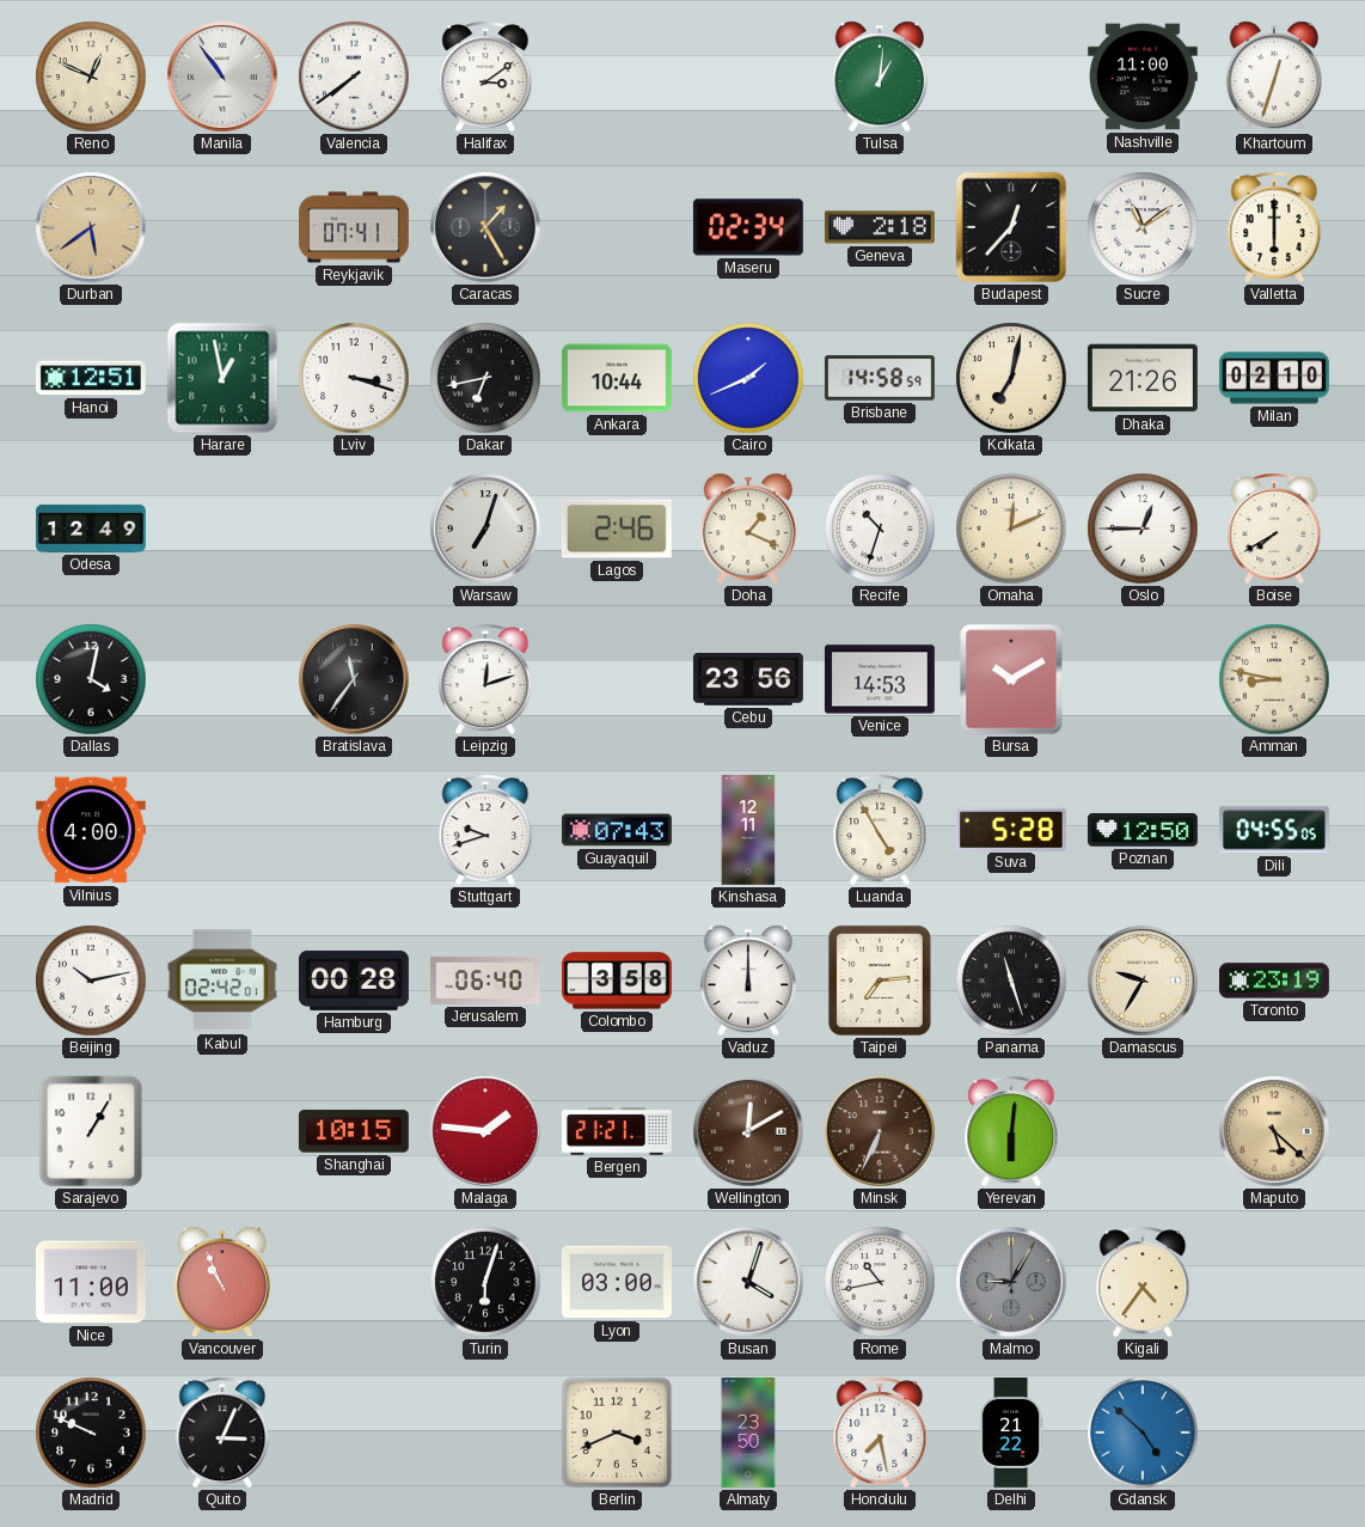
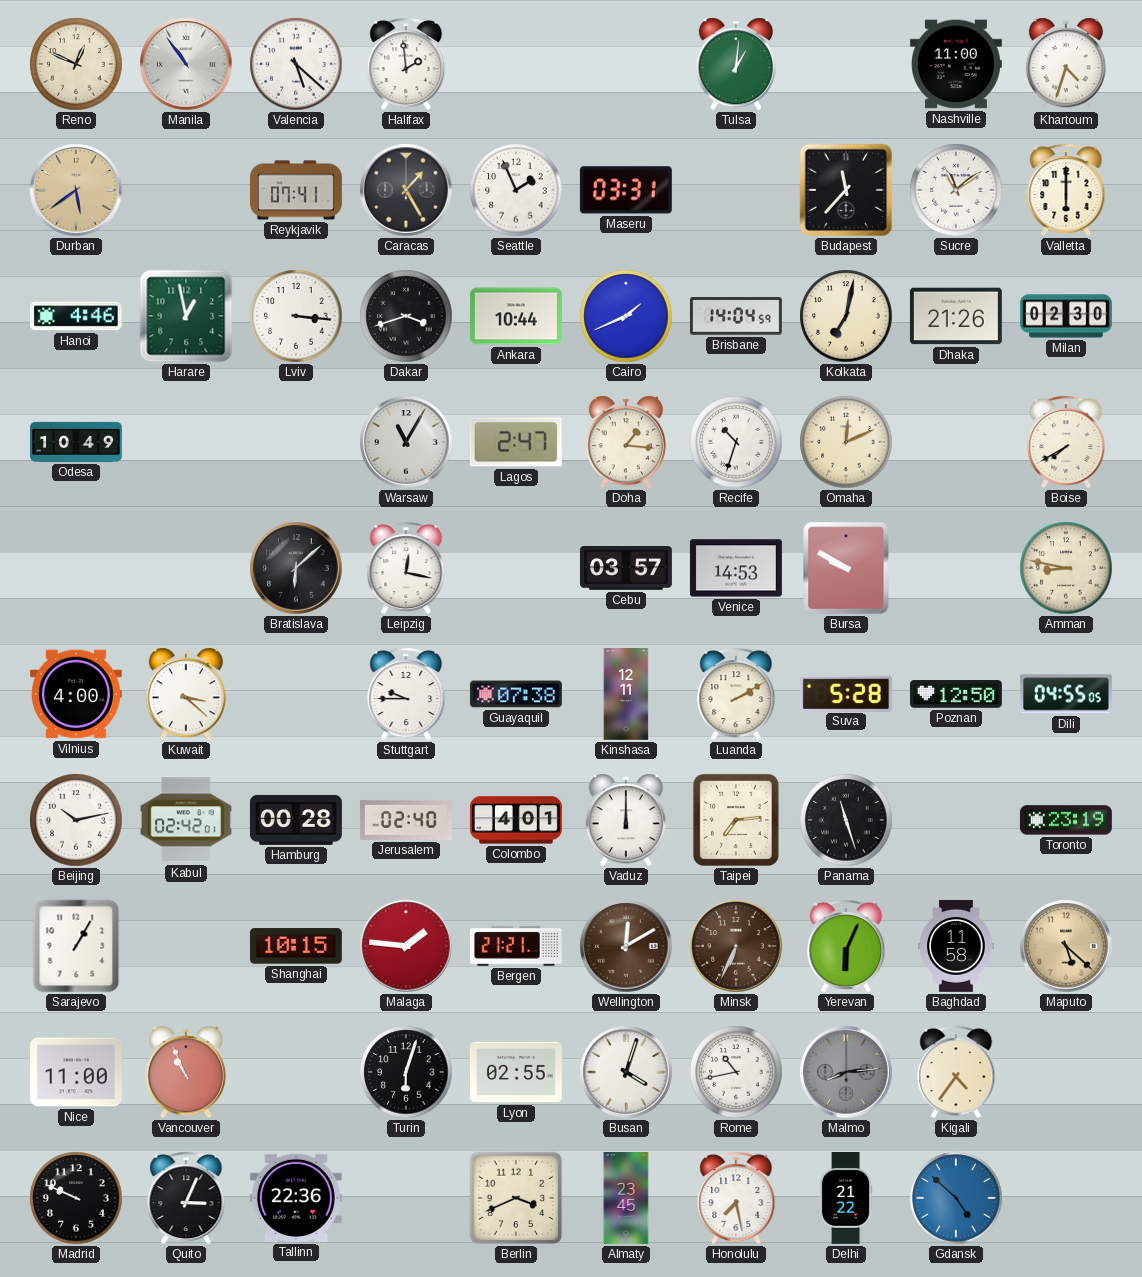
Valencia: 7:39 -> 5:22 (296, 64)
Halifax: 3:09 -> 1:59 (406, 64)
Khartoum: 12:33 -> 4:33 (1066, 64)
Seattle: none -> 1:56 (516, 190)
Maseru: 02:34 -> 03:31 (626, 190)
Geneva: 2:18 -> none (880, 227)
Budapest: 12:37 -> 11:37 (846, 190)
Hanoi: 12:51 -> 4:46 (76, 316)
Lviv: 3:18 -> 3:16 (296, 316)
Dakar: 6:43 -> 3:42 (406, 316)
Brisbane: 14:58 -> 14:04 (736, 316)
Milan: 02:10 -> 02:30 (1066, 316)
Odesa: 12:49 -> 10:49 (76, 442)
Warsaw: 7:03 -> 11:05 (406, 442)
Lagos: 2:46 -> 2:47 (516, 442)
Doha: 1:19 -> 1:16 (626, 442)
Oslo: 12:45 -> none (1143, 529)
Dallas: 4:02 -> none (91, 679)
Bratislava: 11:36 -> 6:08 (296, 568)
Leipzig: 12:12 -> 12:17 (406, 568)
Cebu: 23:56 -> 03:57 (626, 569)
Bursa: 10:10 -> 9:50 (846, 568)
Kuwait: none -> 3:22 (186, 694)
Stuttgart: 9:42 -> 9:45 (406, 694)
Guayaquil: 07:43 -> 07:38 (516, 694)
Luanda: 4:55 -> 2:10 (736, 694)
Jerusalem: 06:40 -> 02:40 (406, 820)
Colombo: 3:58 -> 4:01 (516, 820)
Damascus: 9:35 -> none (1143, 981)
Yerevan: 6:01 -> 6:04 (846, 946)
Baghdad: none -> 11:58 (956, 946)
Lyon: 03:00 -> 02:55 (516, 1072)
Malmo: 9:05 -> 8:14 (846, 1072)
Tallinn: none -> 22:36 (296, 1198)
Almaty: 23:50 -> 23:45 (626, 1199)
